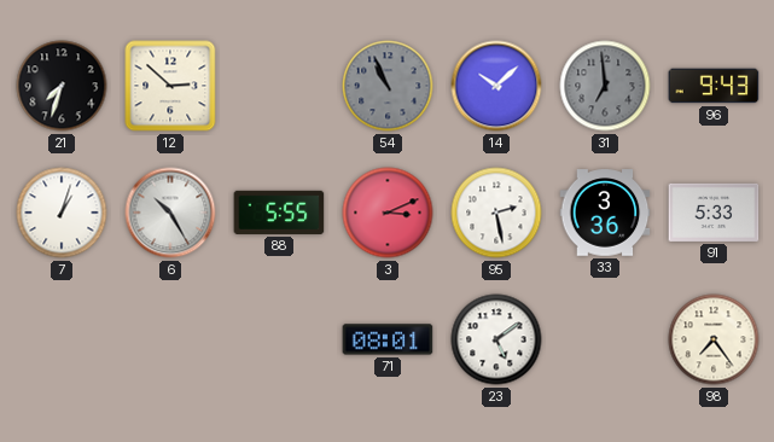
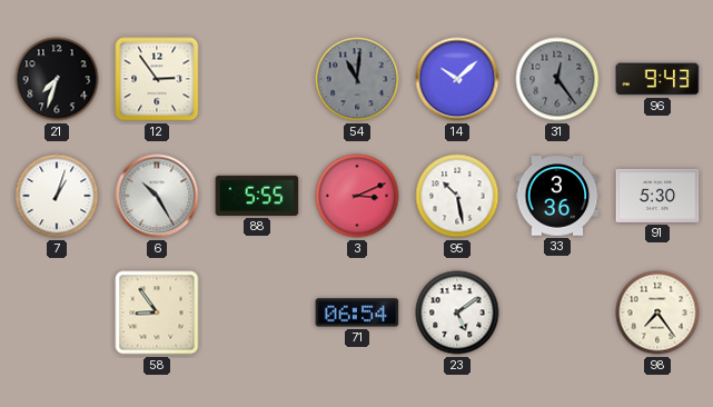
12: 2:52 -> 2:54 (157, 79)
54: 10:56 -> 11:01 (357, 79)
31: 6:59 -> 12:24 (557, 79)
95: 2:28 -> 10:28 (457, 196)
91: 5:33 -> 5:30 (657, 196)
58: none -> 8:54 (157, 312)
71: 08:01 -> 06:54 (357, 312)
